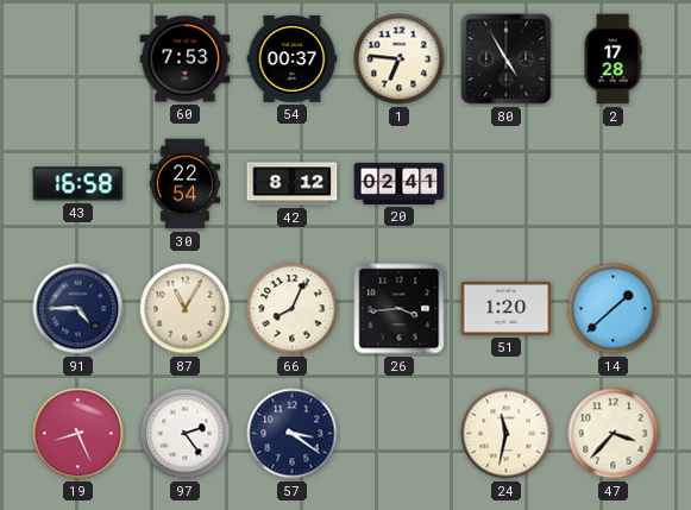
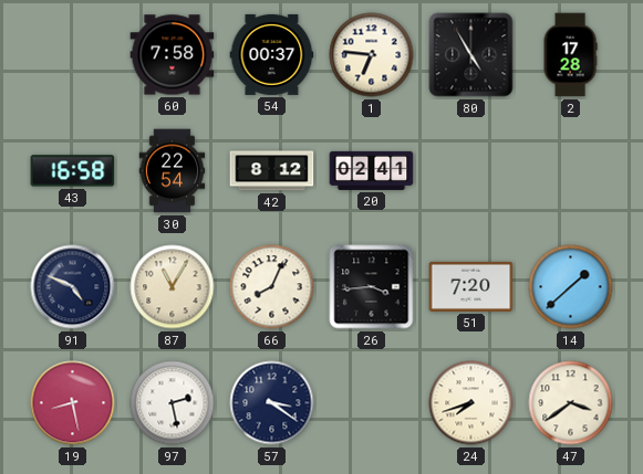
60: 7:53 -> 7:58 (173, 55)
91: 4:45 -> 4:49 (73, 287)
51: 1:20 -> 7:20 (471, 286)
19: 8:26 -> 8:28 (73, 403)
97: 2:24 -> 2:28 (173, 403)
24: 11:32 -> 7:42 (471, 403)
47: 3:37 -> 3:39 (571, 403)
